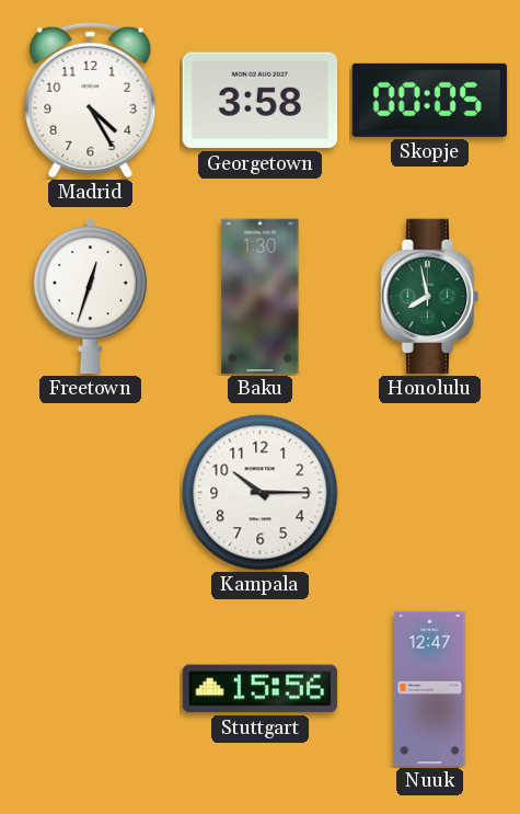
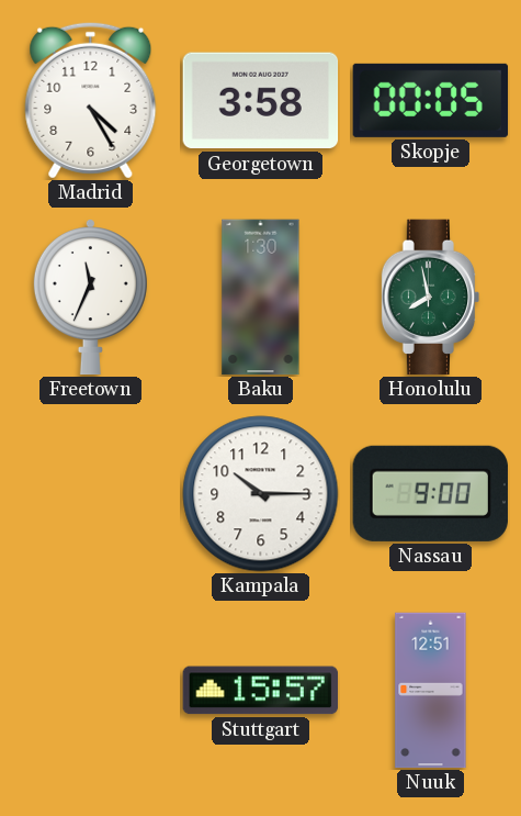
Freetown: 12:33 -> 11:34 (90, 298)
Nassau: none -> 9:00 (430, 493)
Stuttgart: 15:56 -> 15:57 (261, 691)
Nuuk: 12:47 -> 12:51 (431, 691)
